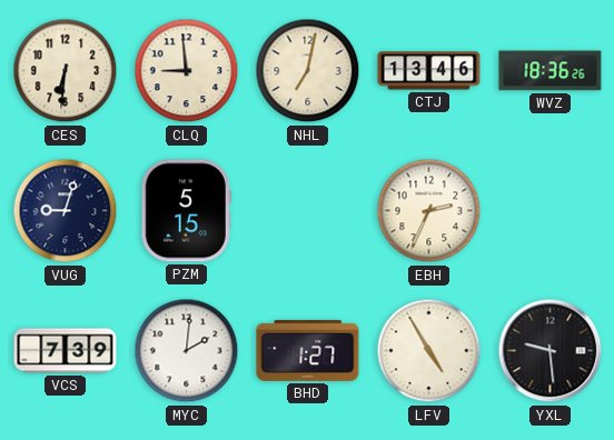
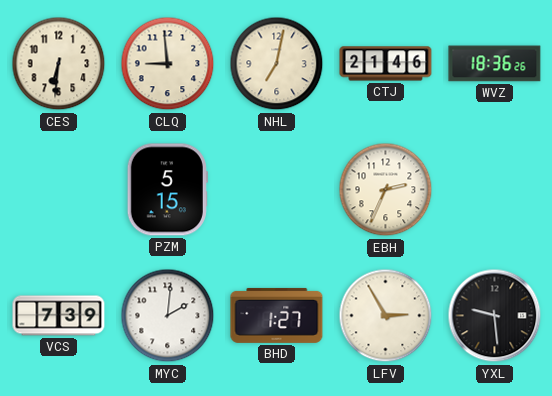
CTJ: 13:46 -> 21:46 (386, 64)
VUG: 9:03 -> none (66, 211)
LFV: 4:55 -> 2:55 (386, 316)
